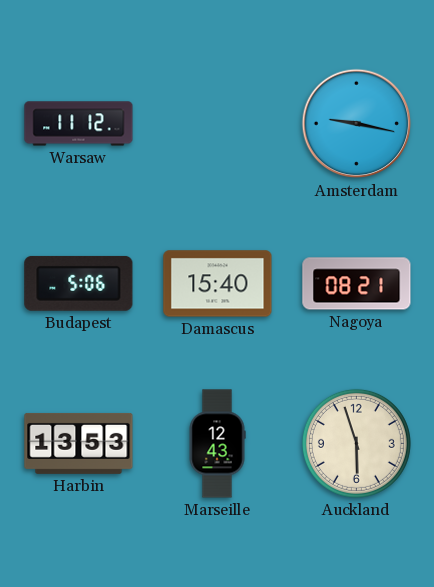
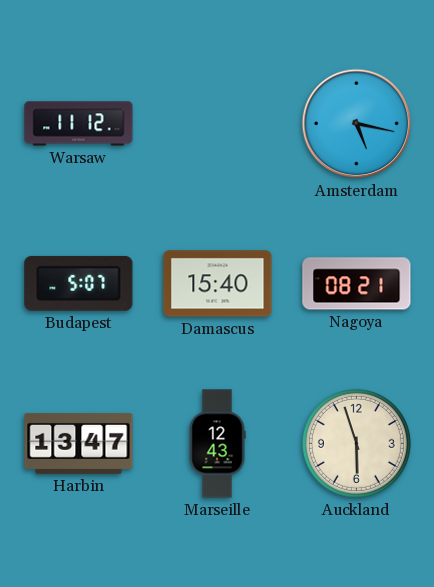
Amsterdam: 9:17 -> 5:17 (357, 124)
Budapest: 5:06 -> 5:07 (79, 283)
Harbin: 13:53 -> 13:47 (79, 443)
